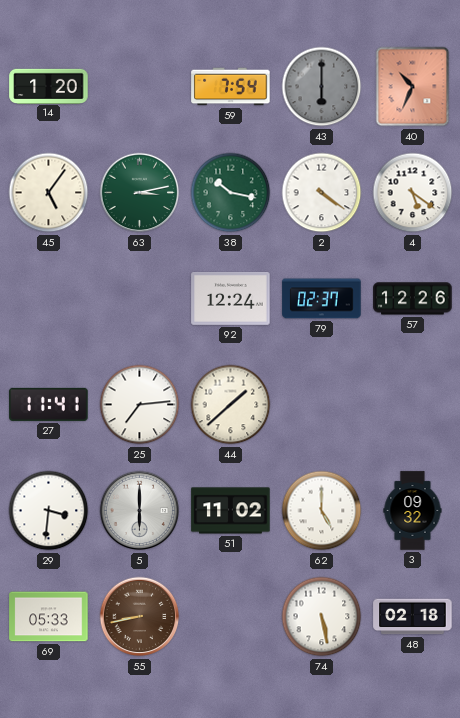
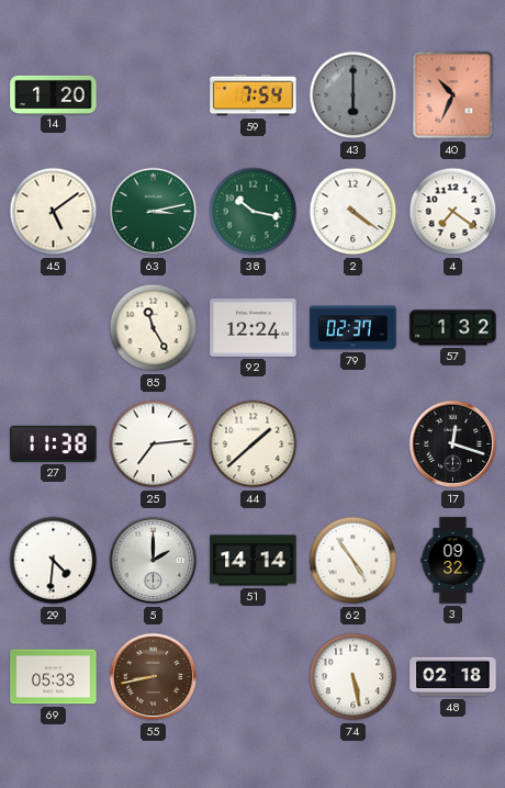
45: 5:06 -> 5:09 (54, 212)
4: 5:21 -> 7:21 (453, 212)
85: none -> 11:25 (154, 328)
57: 12:26 -> 1:32 (453, 328)
27: 11:41 -> 11:38 (54, 443)
17: none -> 12:18 (453, 444)
29: 3:31 -> 4:31 (54, 561)
5: 6:00 -> 2:00 (154, 561)
51: 11:02 -> 14:14 (254, 561)
62: 5:00 -> 4:54 (353, 561)
